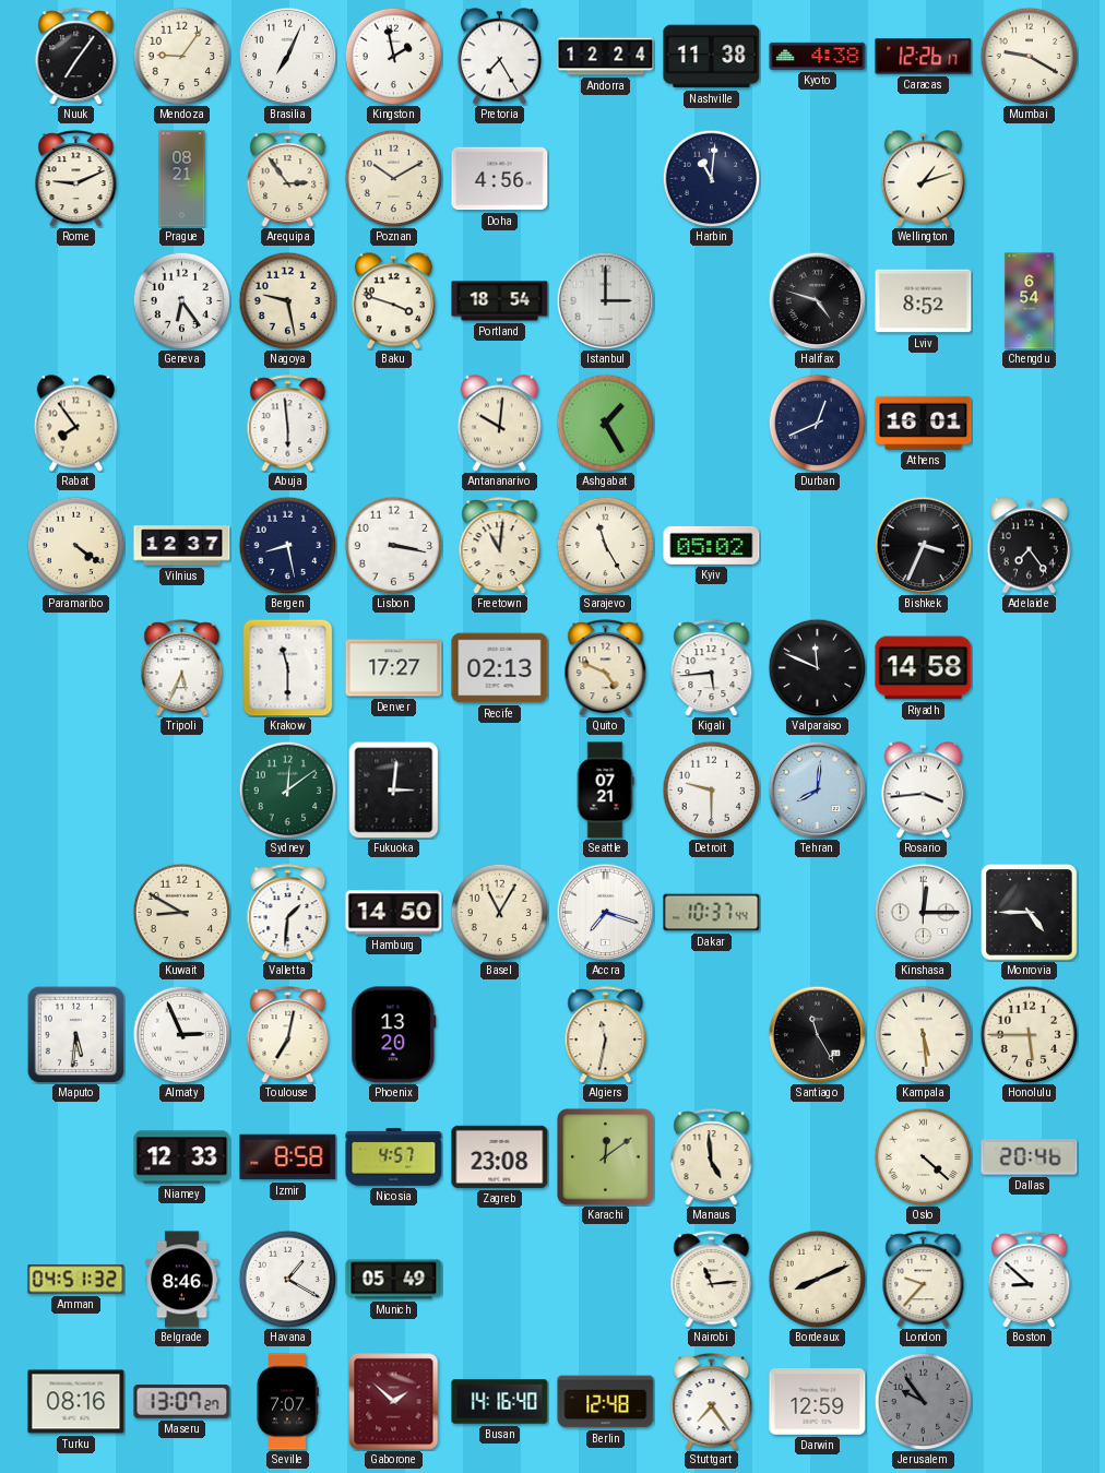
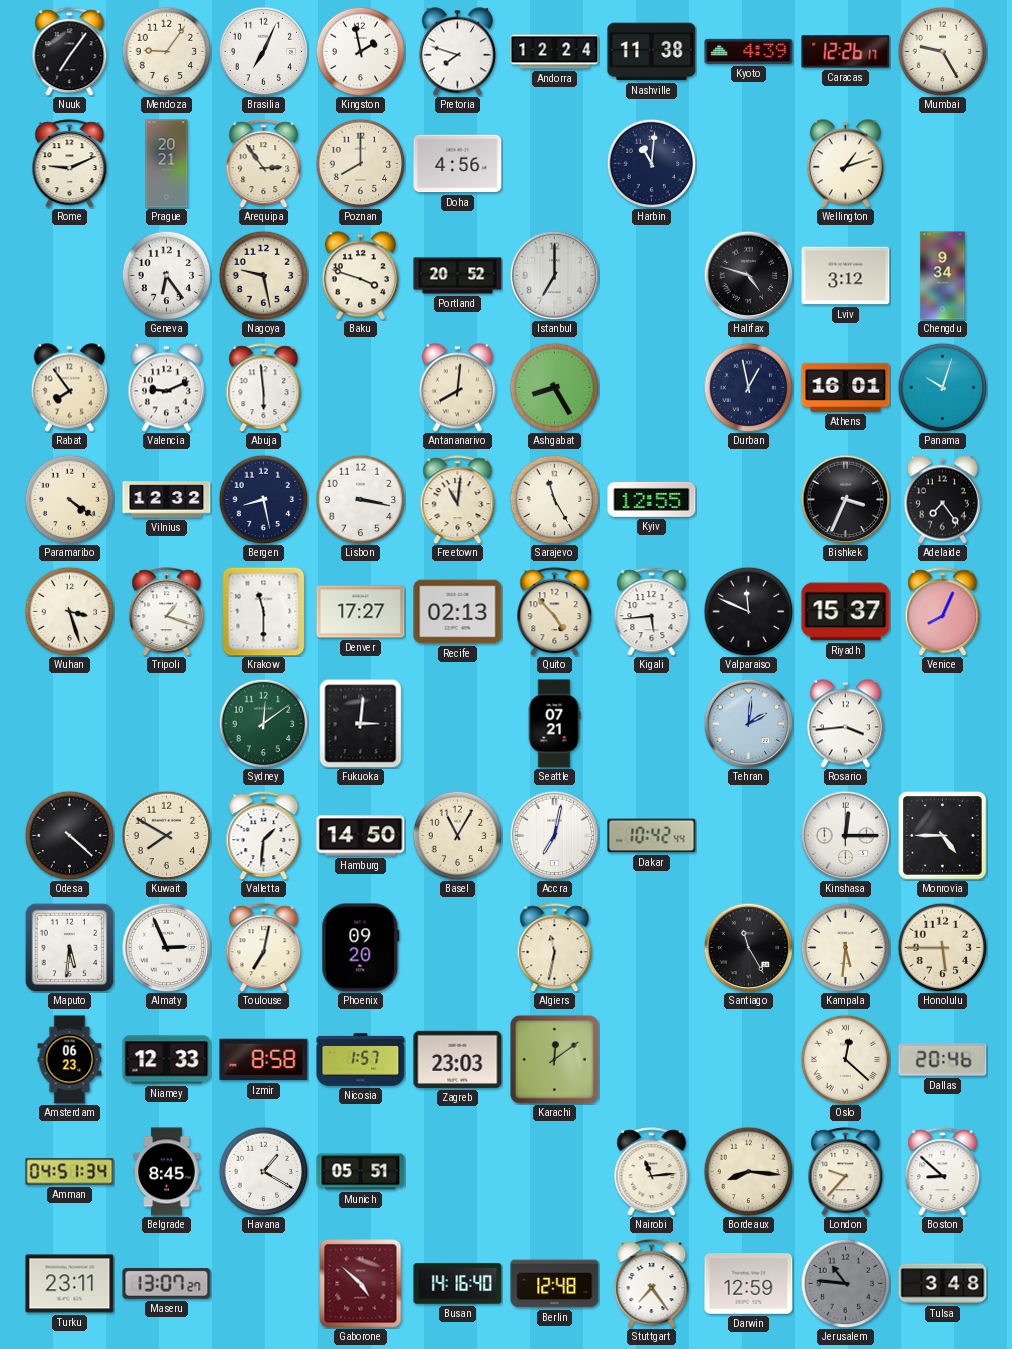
Pretoria: 7:25 -> 7:48 (457, 52)
Kyoto: 4:38 -> 4:39 (749, 51)
Mumbai: 9:20 -> 9:25 (942, 51)
Prague: 08:21 -> 20:21 (167, 164)
Poznan: 10:10 -> 8:00 (360, 163)
Portland: 18:54 -> 20:52 (458, 276)
Istanbul: 3:00 -> 7:00 (554, 275)
Lviv: 8:52 -> 3:12 (846, 276)
Chengdu: 6:54 -> 9:34 (943, 276)
Valencia: none -> 9:11 (166, 388)
Antananarivo: 10:01 -> 8:01 (457, 388)
Ashgabat: 1:25 -> 8:25 (554, 387)
Durban: 12:41 -> 12:58 (748, 387)
Panama: none -> 10:03 (942, 387)
Vilnius: 12:37 -> 12:32 (167, 500)
Kyiv: 05:02 -> 12:55 (652, 499)
Wuhan: none -> 3:27 (69, 611)
Tripoli: 5:34 -> 1:18 (167, 612)
Quito: 4:49 -> 4:53 (555, 612)
Riyadh: 14:58 -> 15:37 (846, 612)
Venice: none -> 8:04 (943, 612)
Detroit: 9:30 -> none (711, 789)
Tehran: 8:01 -> 2:01 (748, 723)
Odesa: none -> 4:22 (69, 835)
Kuwait: 8:50 -> 7:50 (166, 835)
Accra: 7:18 -> 7:02 (554, 835)
Dakar: 10:37 -> 10:42 (652, 836)
Phoenix: 13:20 -> 09:20 (361, 948)
Kampala: 5:29 -> 5:31 (845, 947)
Amsterdam: none -> 06:23 (70, 1060)
Nicosia: 4:57 -> 1:57 (361, 1060)
Zagreb: 23:08 -> 23:03 (458, 1059)
Manaus: 4:59 -> none (712, 1157)
Oslo: 4:22 -> 12:22 (845, 1059)
Amman: 04:51:32 -> 04:51:34 (70, 1172)
Belgrade: 8:46 -> 8:45 (167, 1172)
Munich: 05:49 -> 05:51 (361, 1172)
Bordeaux: 8:11 -> 8:16 (748, 1171)
Turku: 08:16 -> 23:11 (70, 1284)
Seville: 7:07 -> none (287, 1402)
Gaborone: 1:52 -> 4:52 (361, 1284)
Jerusalem: 9:54 -> 10:46 (845, 1283)
Tulsa: none -> 3:48 (943, 1284)
